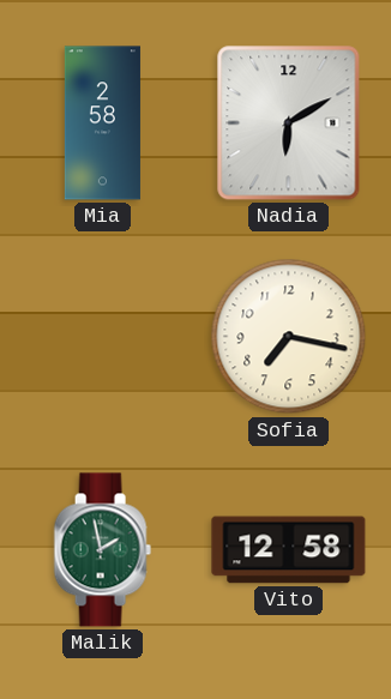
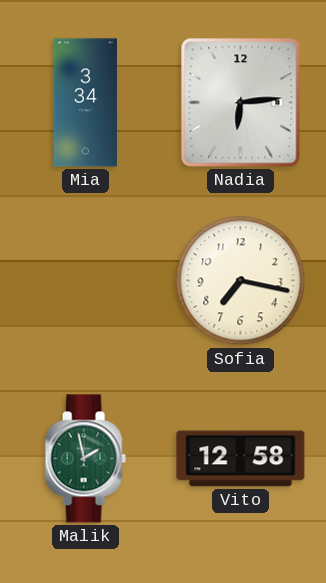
Mia: 2:58 -> 3:34 (85, 103)
Nadia: 6:10 -> 6:14 (241, 103)
